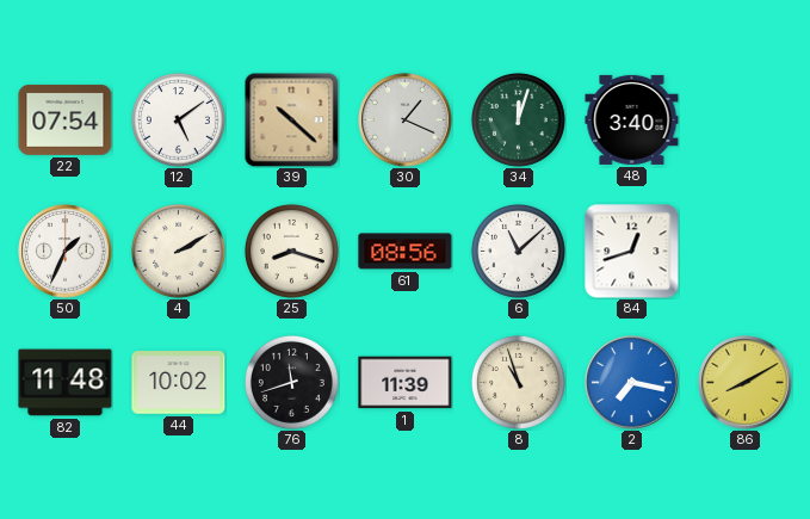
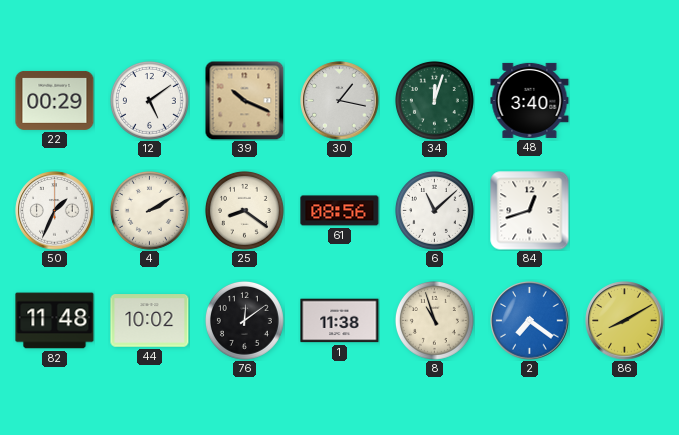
22: 07:54 -> 00:29 (55, 100)
39: 10:22 -> 10:19 (244, 100)
30: 1:19 -> 1:17 (340, 101)
25: 8:18 -> 8:21 (244, 210)
76: 11:42 -> 12:09 (244, 320)
1: 11:39 -> 11:38 (340, 321)
2: 7:17 -> 7:21 (530, 321)
